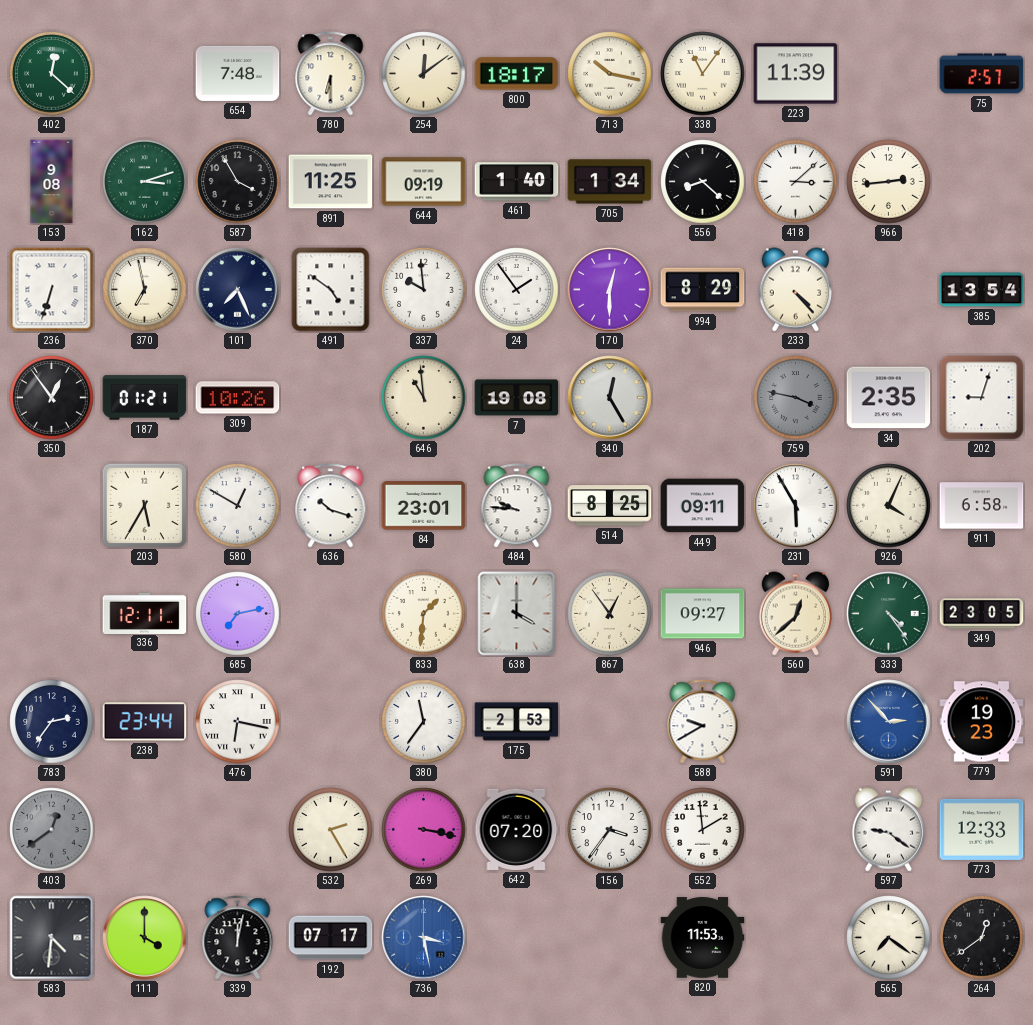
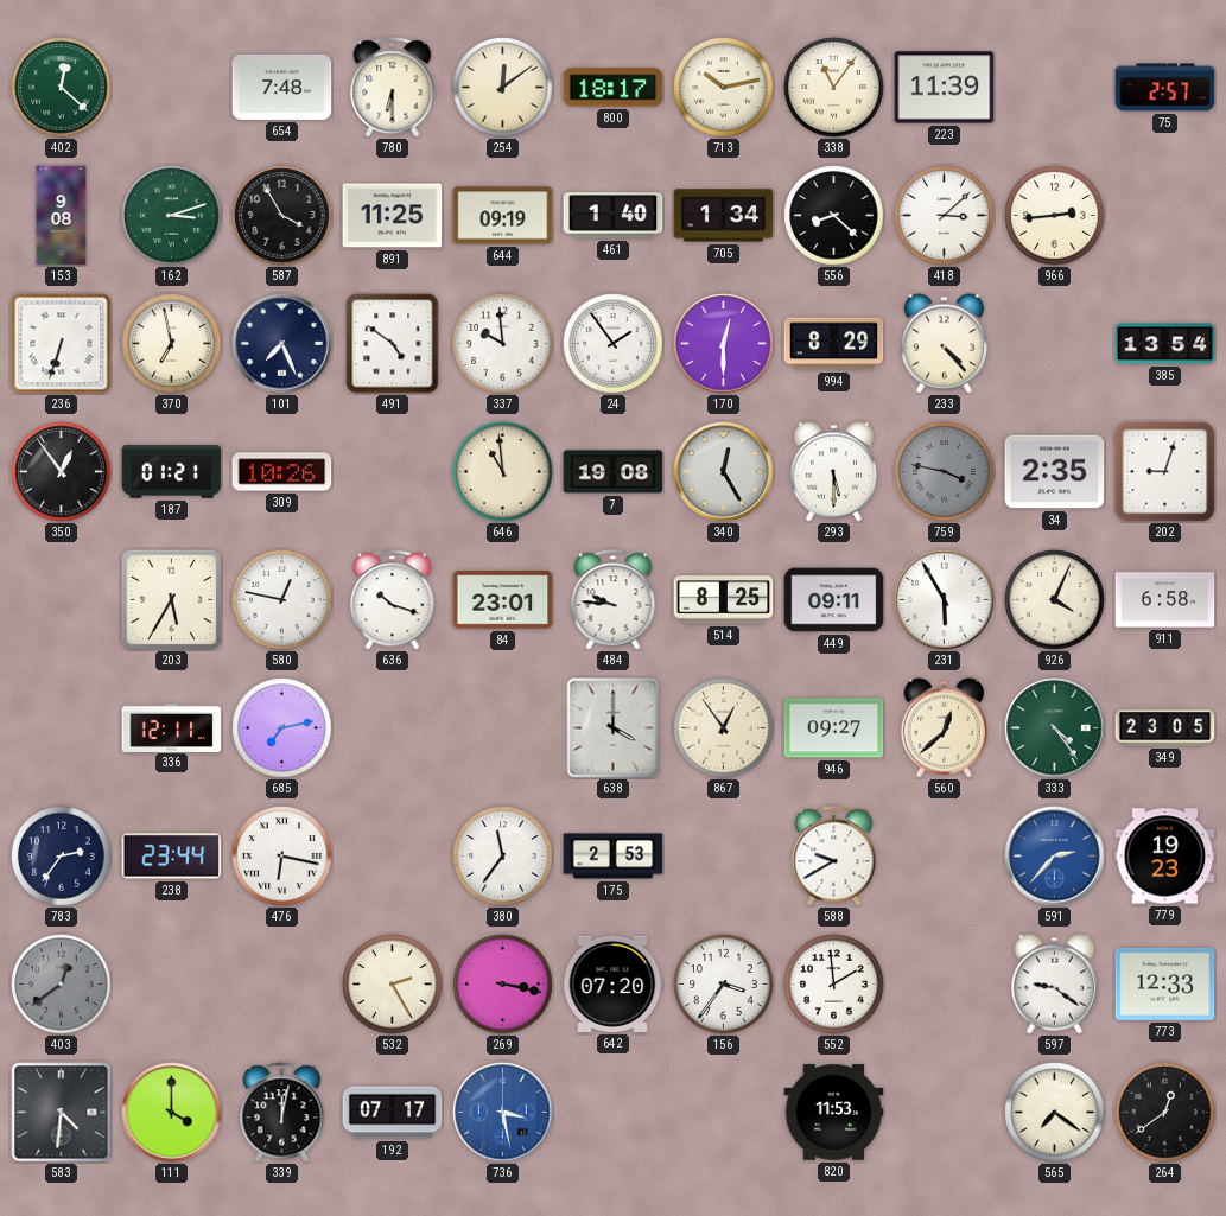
713: 10:17 -> 10:13 (724, 88)
293: none -> 5:30 (833, 472)
580: 12:50 -> 12:47 (282, 600)
833: 1:31 -> none (424, 614)
591: 2:53 -> 2:37 (1055, 857)
